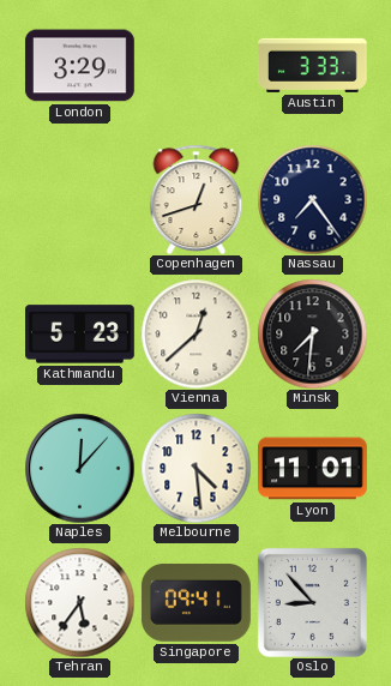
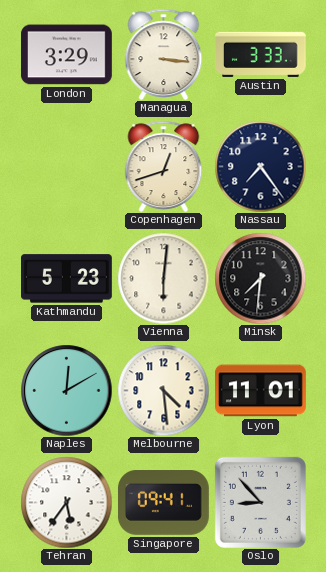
Managua: none -> 3:16 (164, 54)
Vienna: 12:38 -> 6:01 (163, 278)
Naples: 12:07 -> 12:10 (66, 390)
